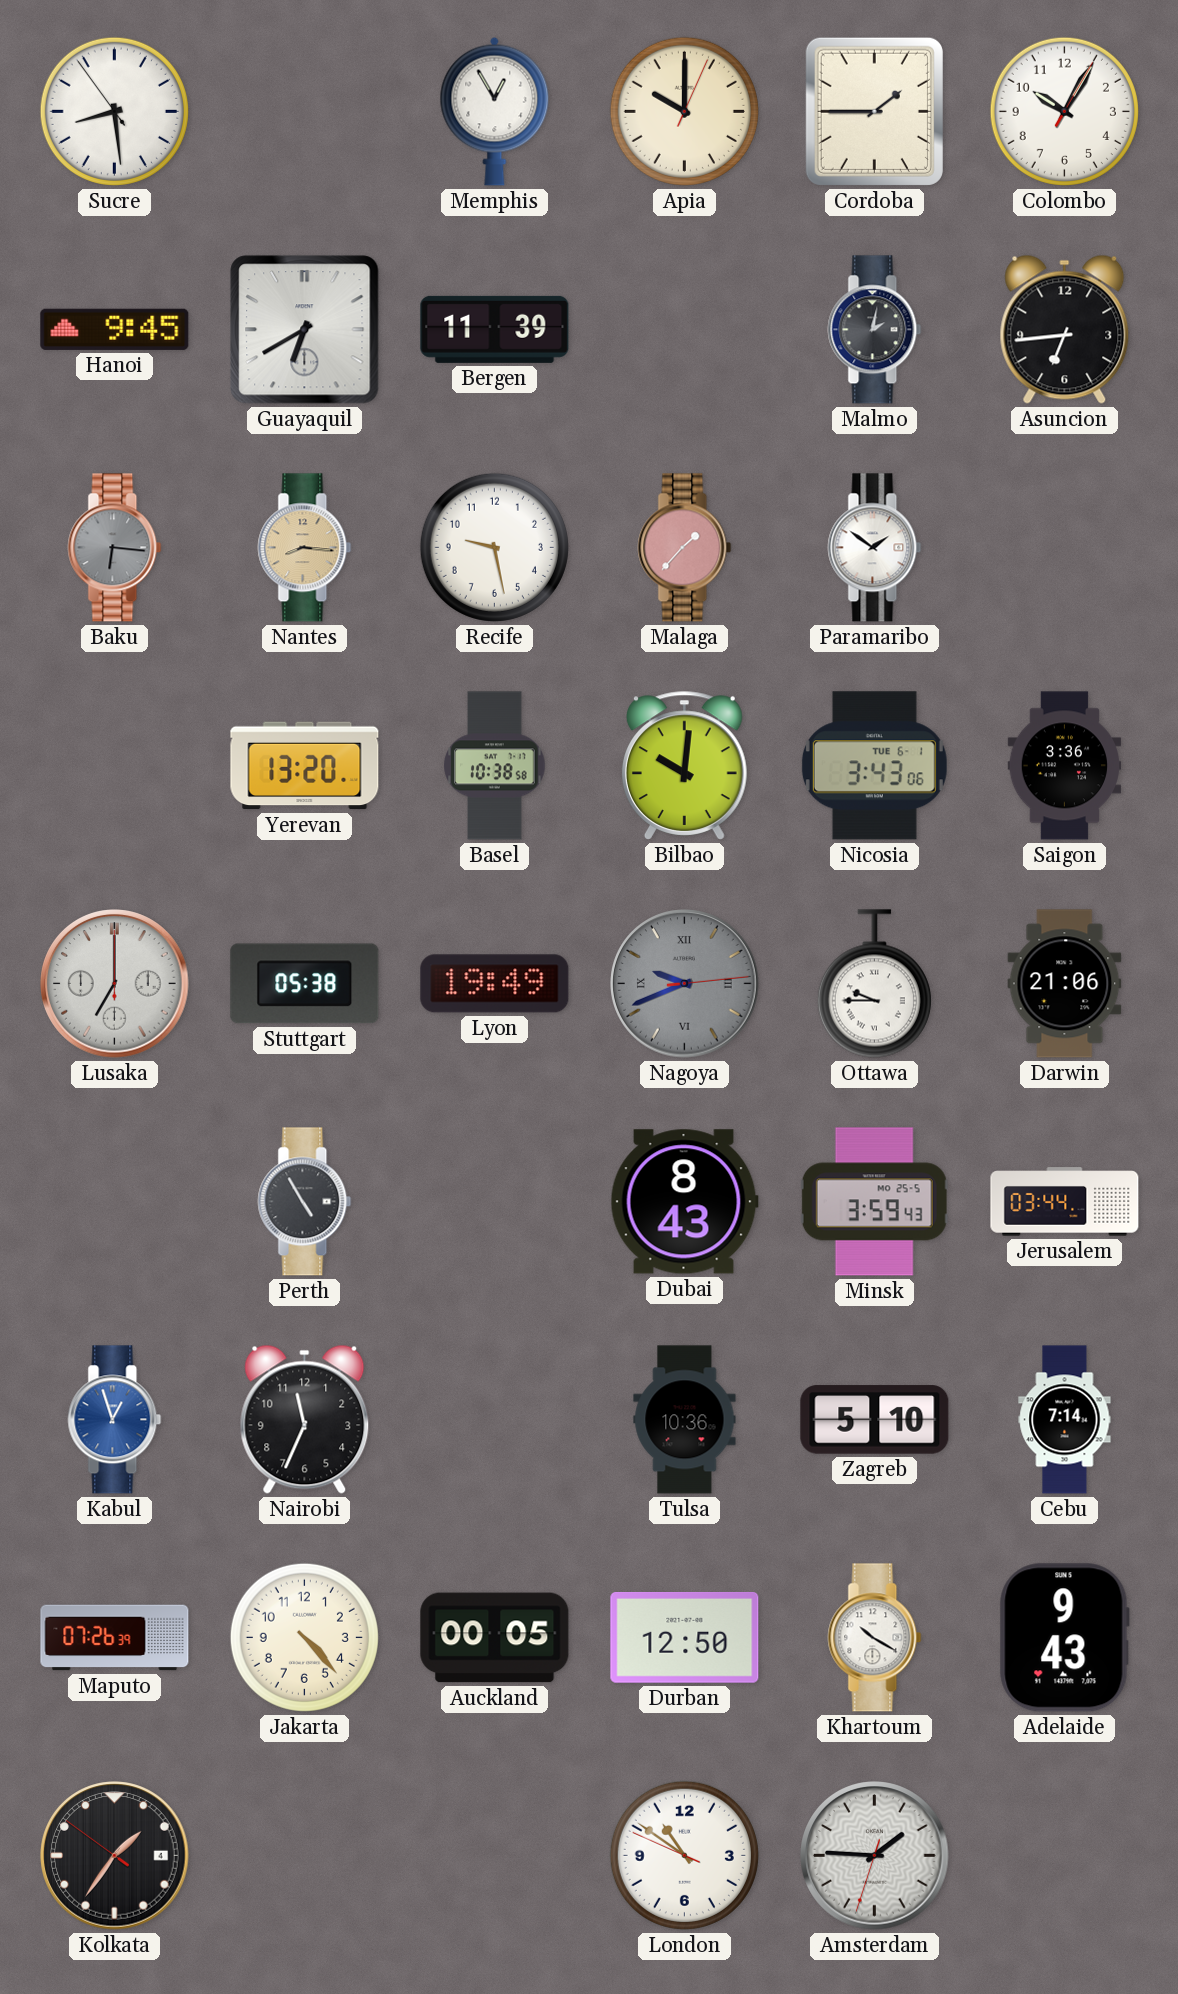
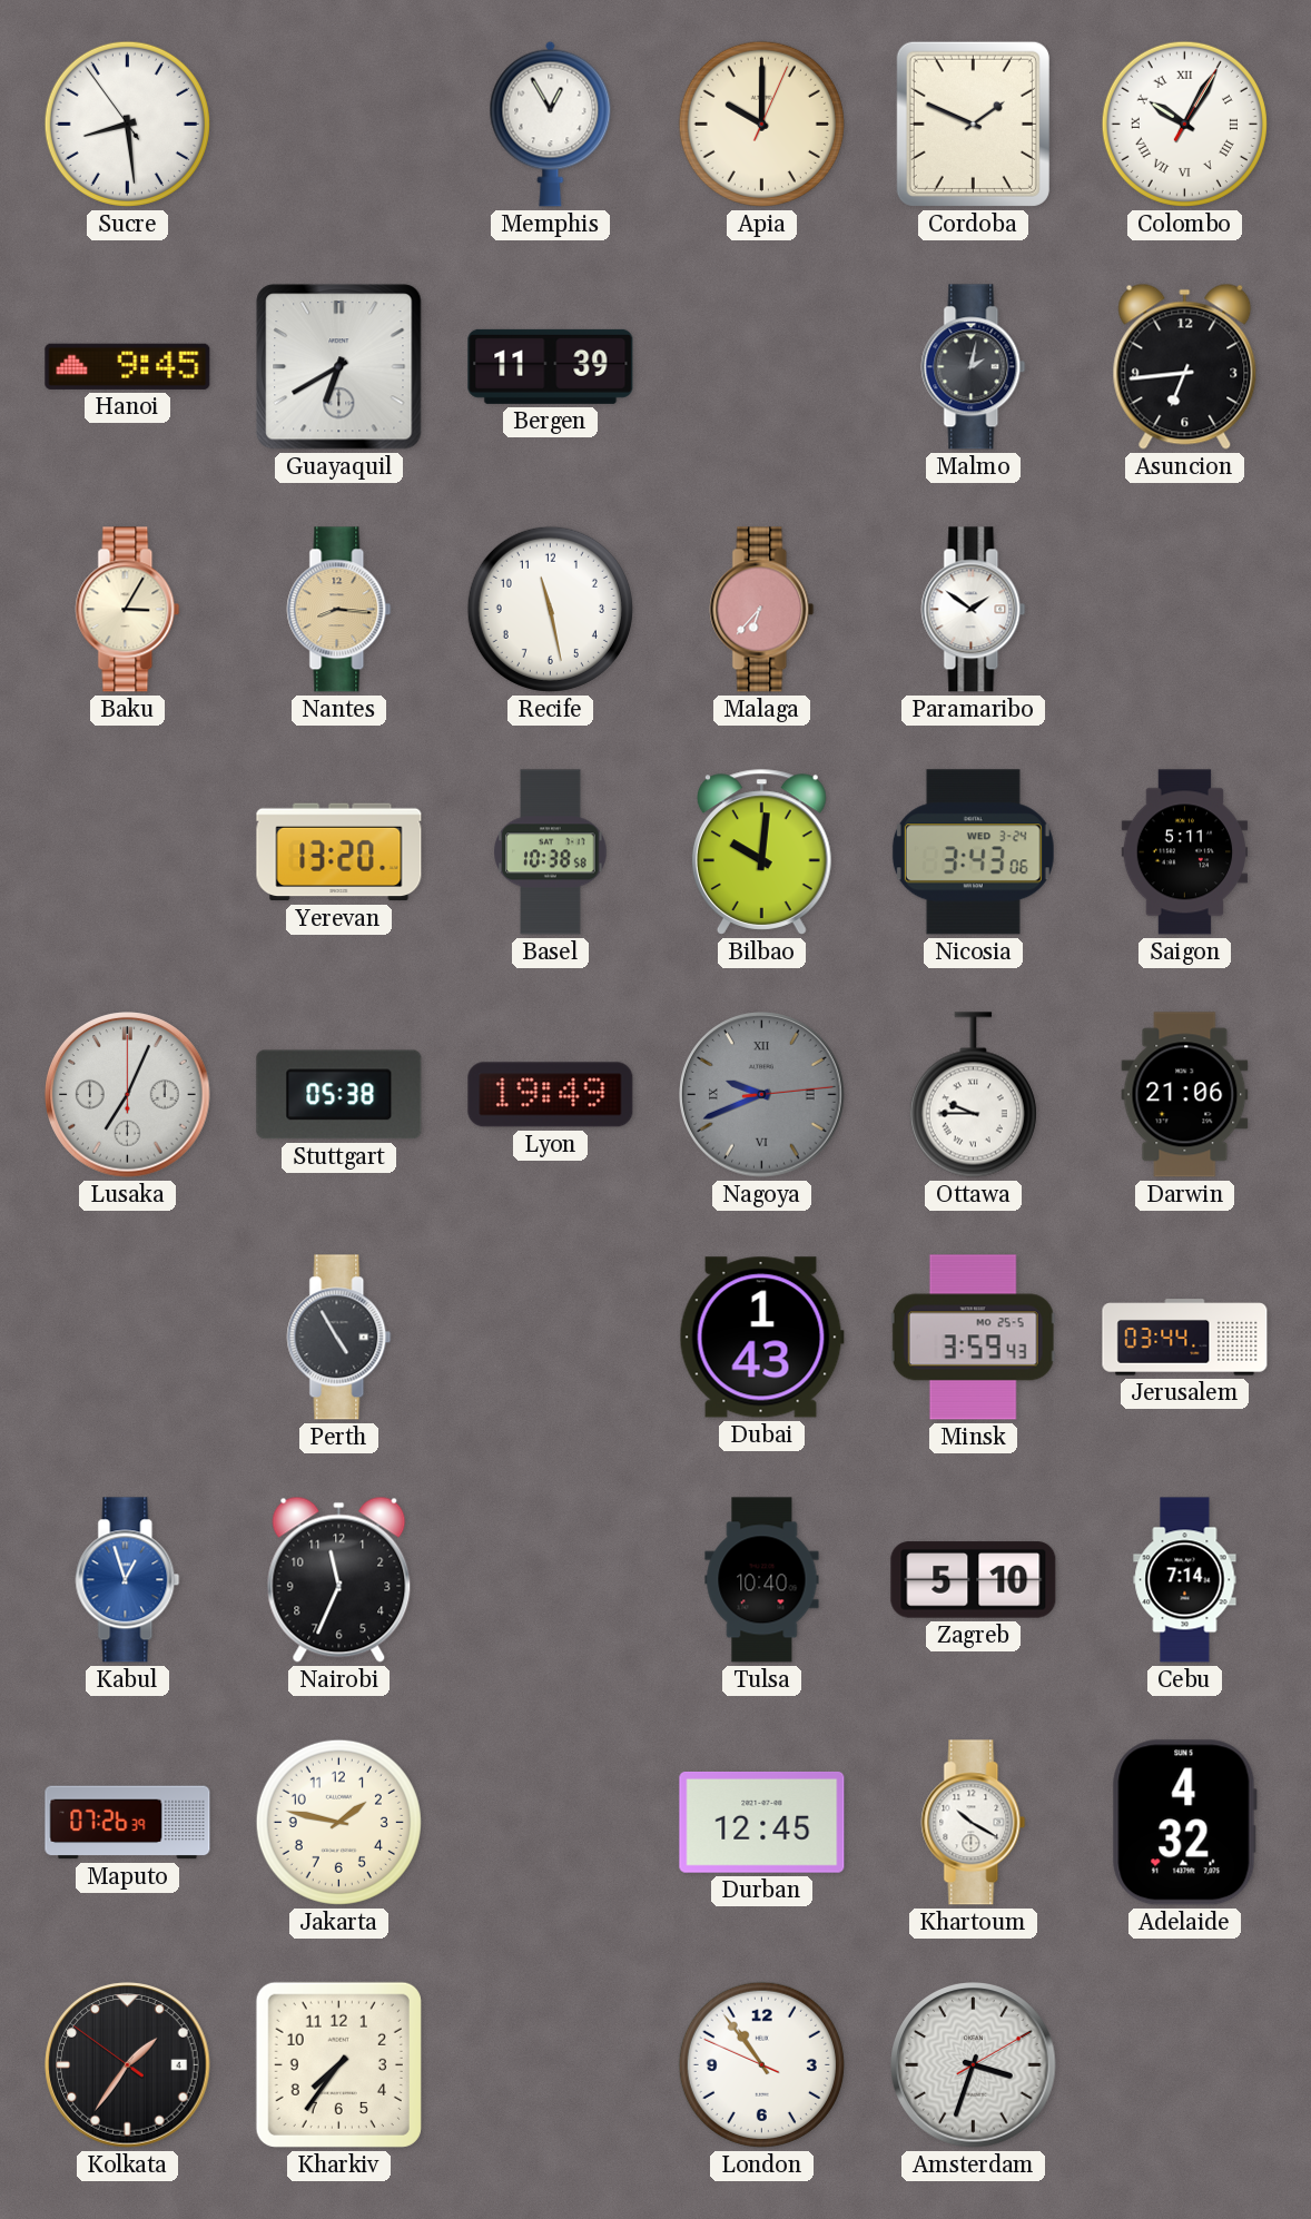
Cordoba: 1:45 -> 1:49 (973, 124)
Colombo numerals: Arabic -> Roman (1184, 124)
Baku: 6:16 -> 3:05 (128, 610)
Baku dial: grey -> cream (128, 610)
Recife: 9:28 -> 11:28 (550, 609)
Malaga: 1:37 -> 6:37 (762, 610)
Nicosia date: TUE 6-1 -> WED 3-24 (973, 852)
Saigon: 3:36 -> 5:11 (1185, 852)
Lusaka: 7:00 -> 7:04 (128, 1095)
Dubai: 8:43 -> 1:43 (761, 1338)
Tulsa: 10:36 -> 10:40 (762, 1580)
Jakarta: 4:23 -> 1:47 (338, 1822)
Auckland: 00:05 -> none (495, 1638)
Durban: 12:50 -> 12:45 (762, 1822)
Adelaide: 9:43 -> 4:32 (1184, 1823)
Kharkiv: none -> 7:36 (338, 2064)
London: 10:50 -> 10:53 (761, 2064)
Amsterdam: 1:45 -> 3:33 (974, 2065)
